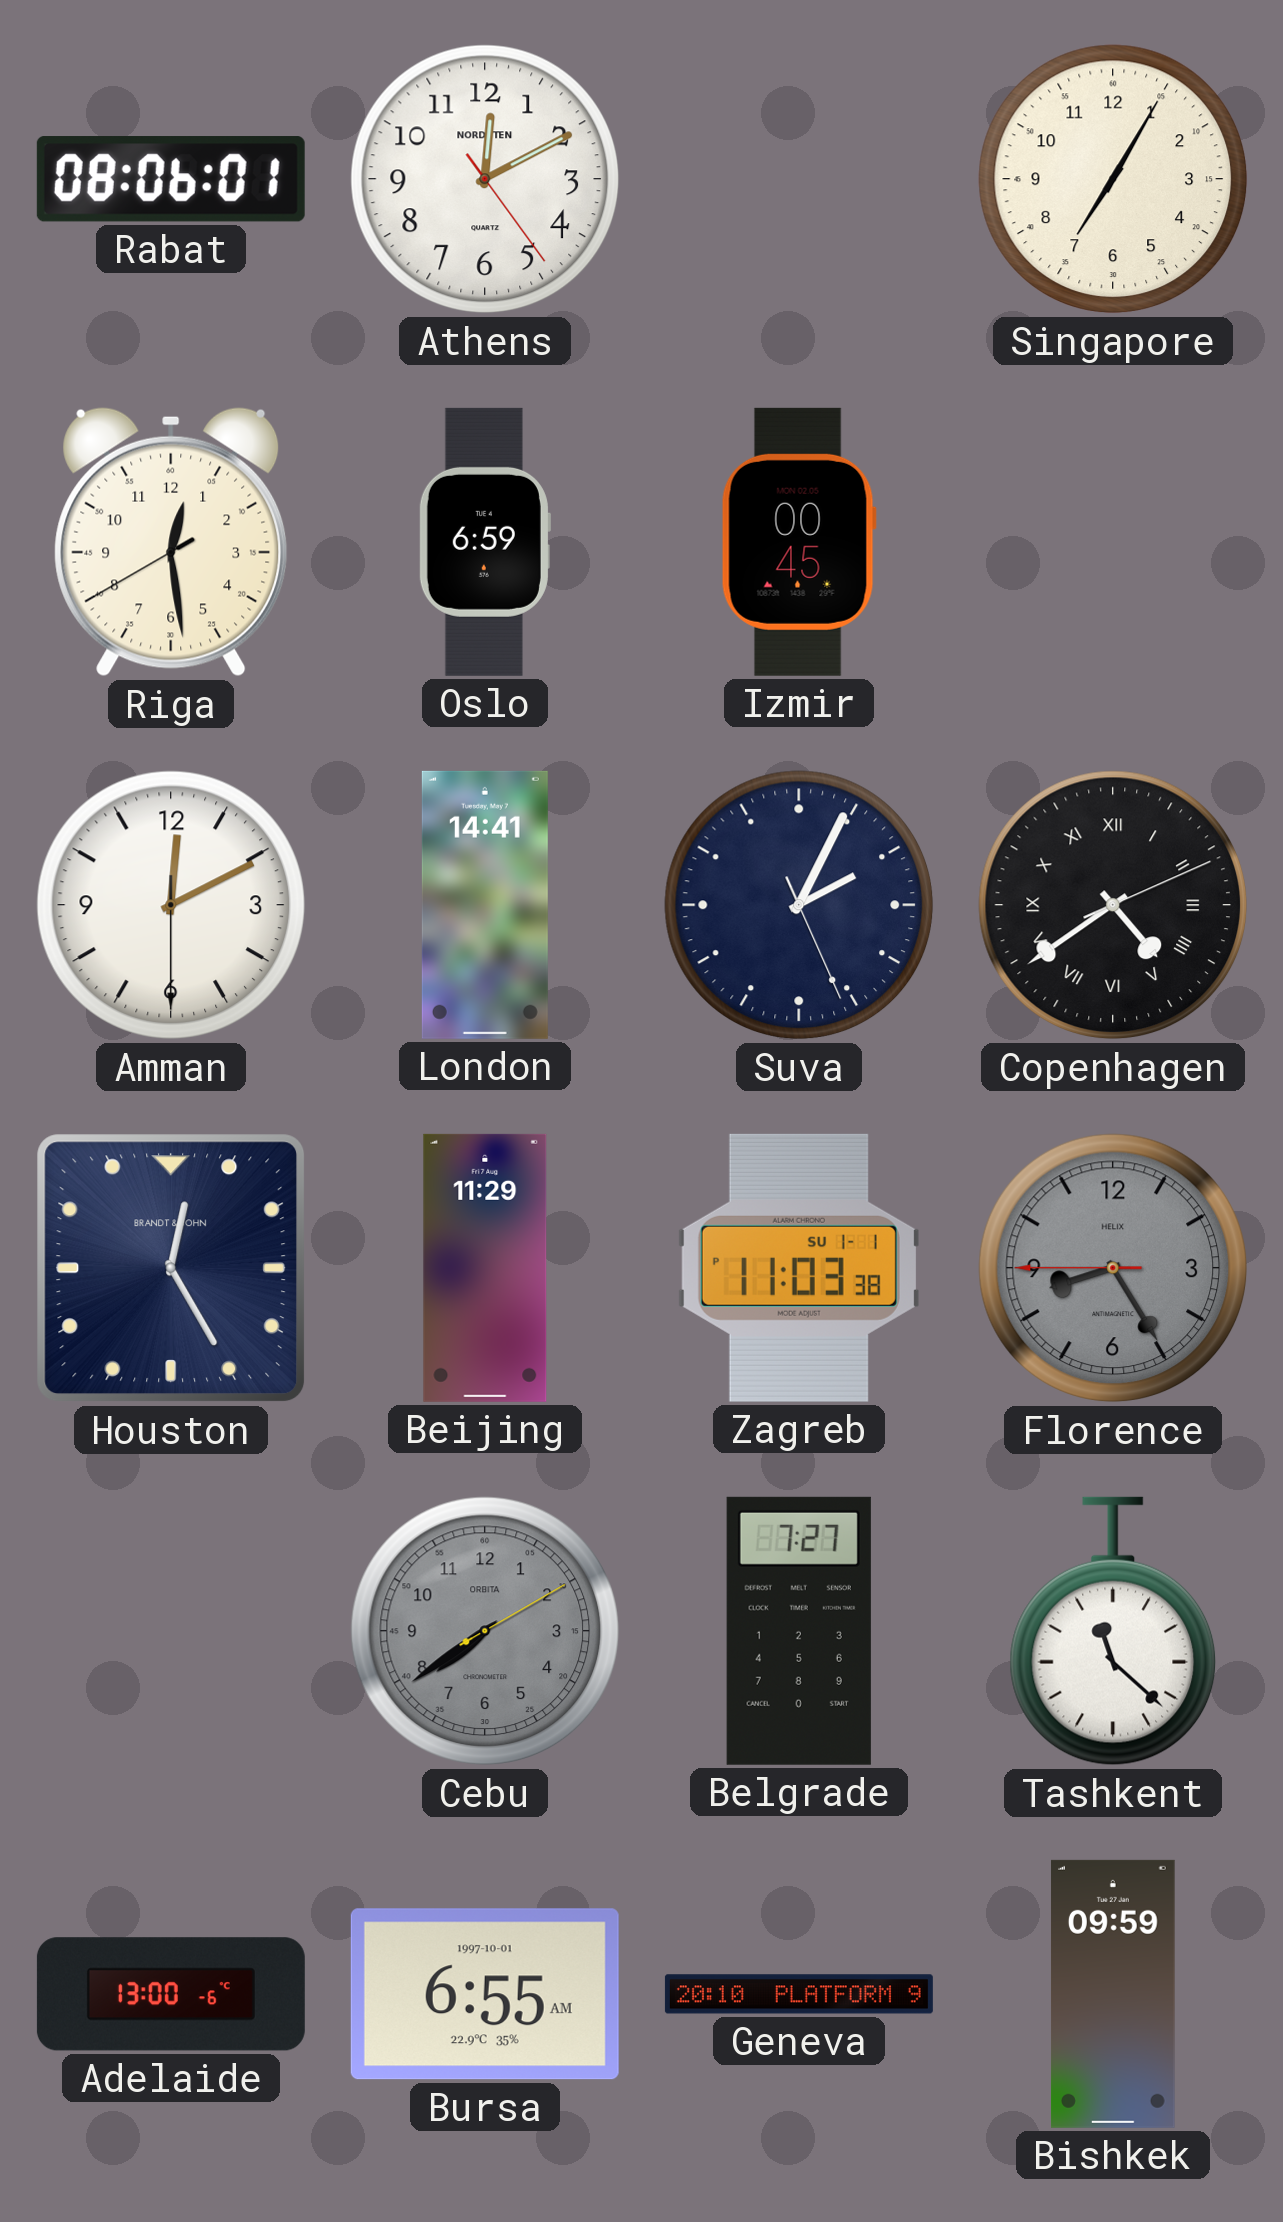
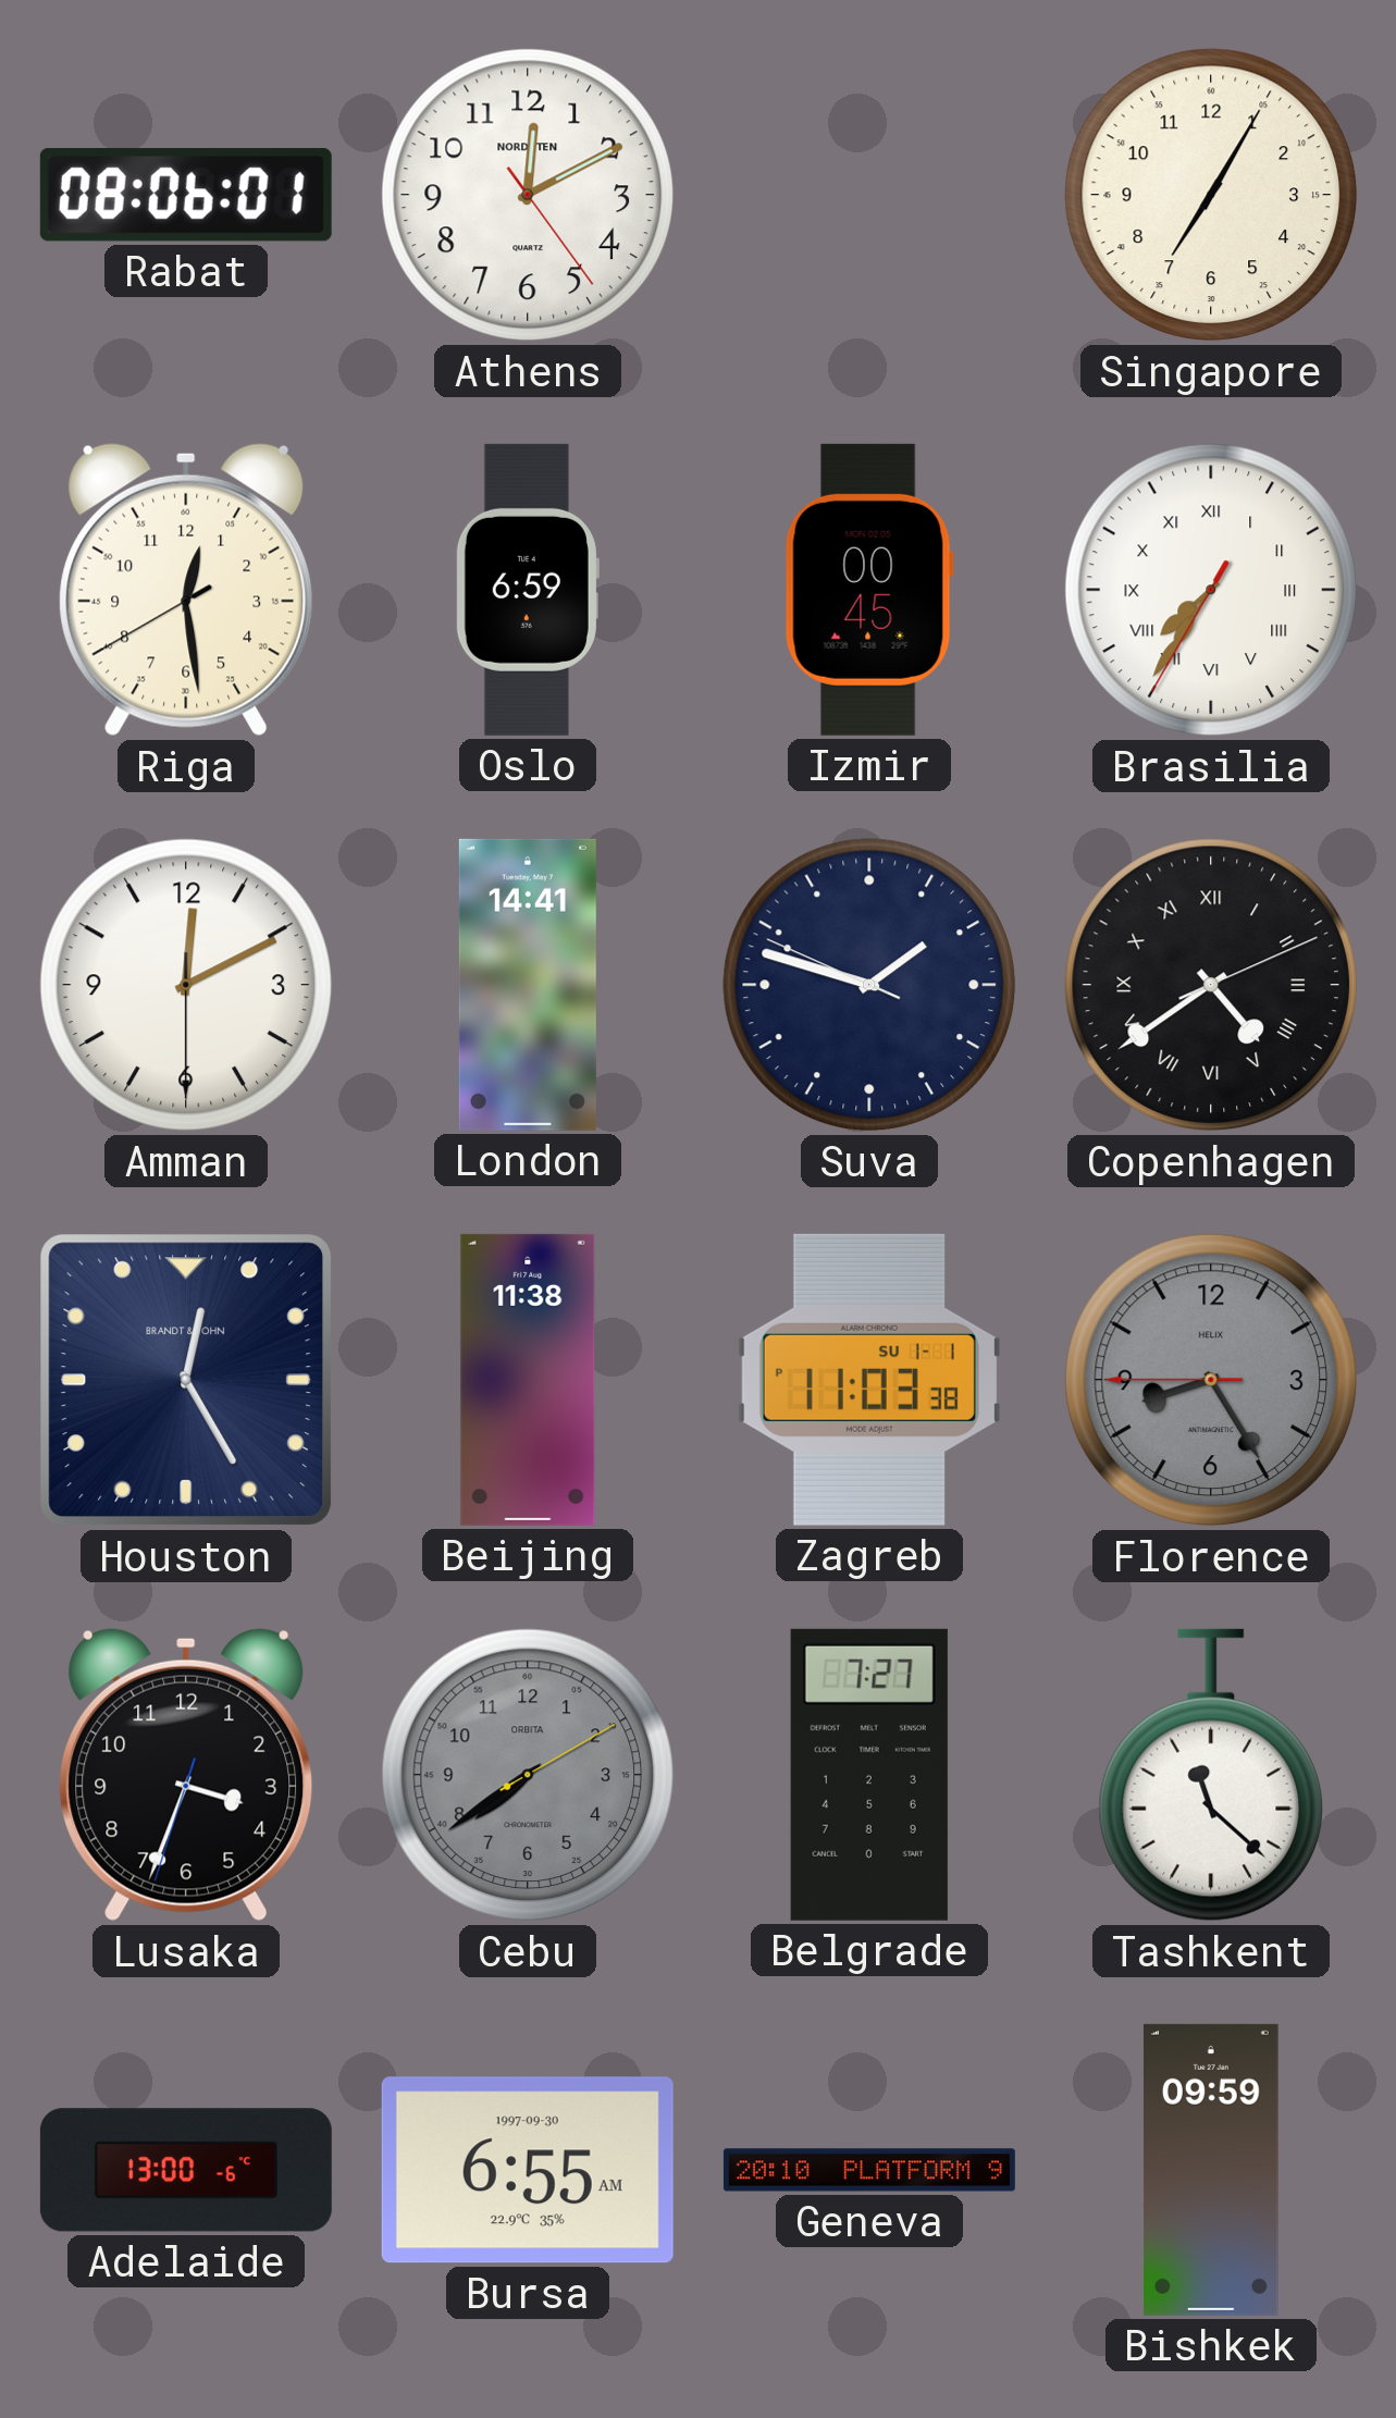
Brasilia: none -> 7:35 (1211, 590)
Suva: 2:04 -> 1:47 (869, 985)
Beijing: 11:29 -> 11:38 (528, 1380)
Lusaka: none -> 3:33 (186, 1775)
Bursa date: 1997-10-01 -> 1997-09-30 (528, 2170)
